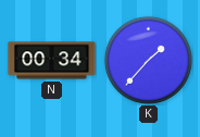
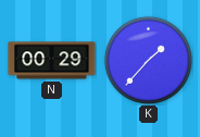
N: 00:34 -> 00:29 (52, 61)
